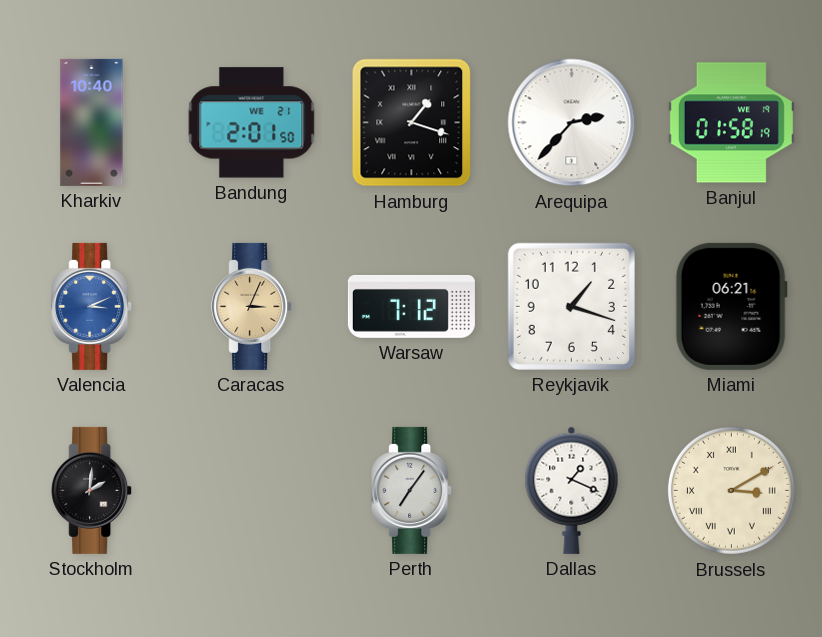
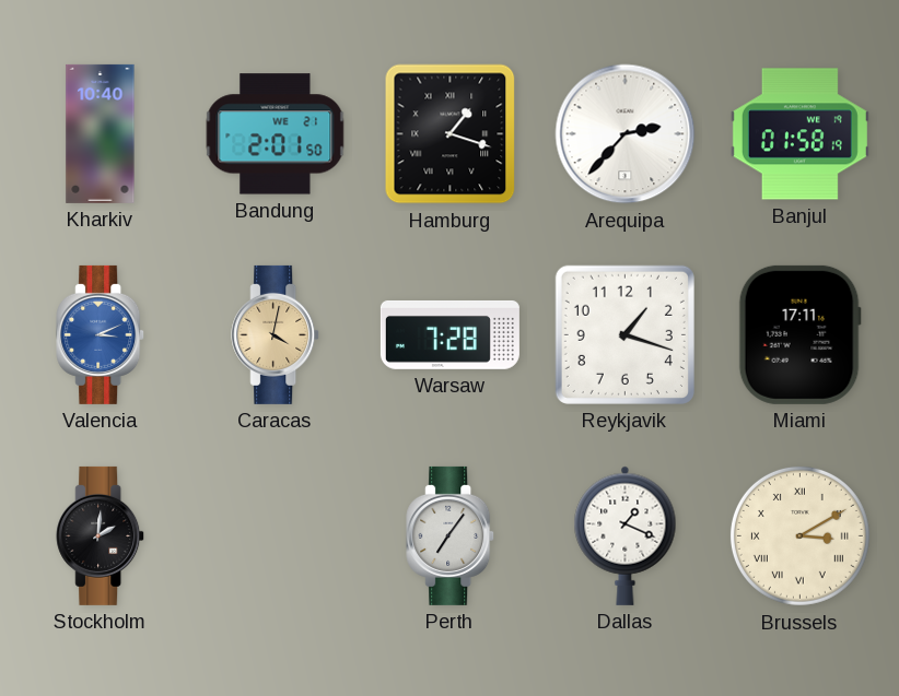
Caracas: 3:04 -> 4:02 (276, 334)
Warsaw: 7:12 -> 7:28 (449, 334)
Miami: 06:21 -> 17:11 (799, 334)
